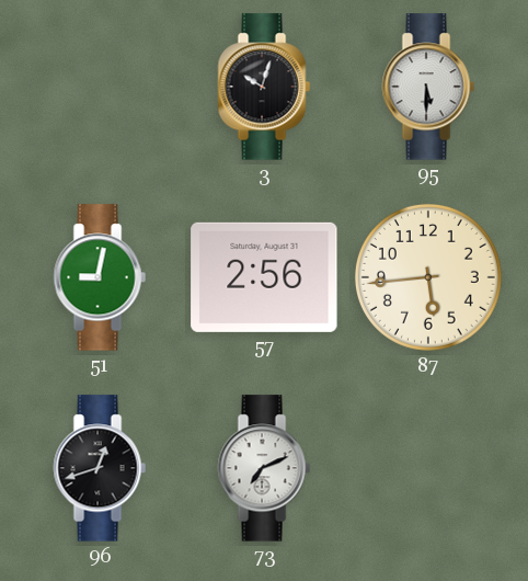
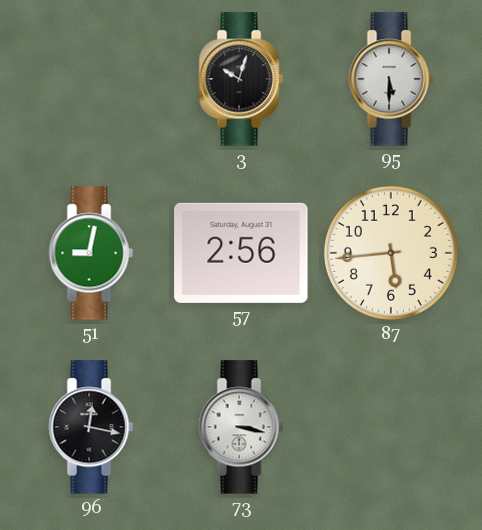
96: 12:42 -> 12:17 (91, 427)
73: 7:11 -> 3:17 (241, 427)
